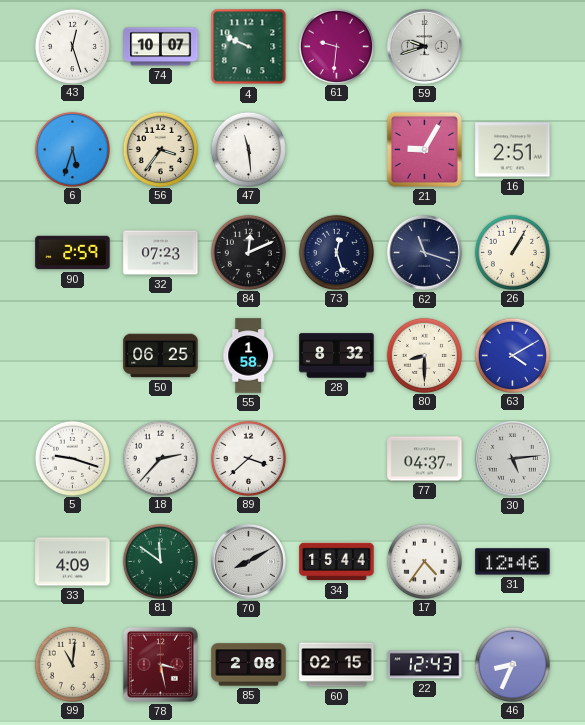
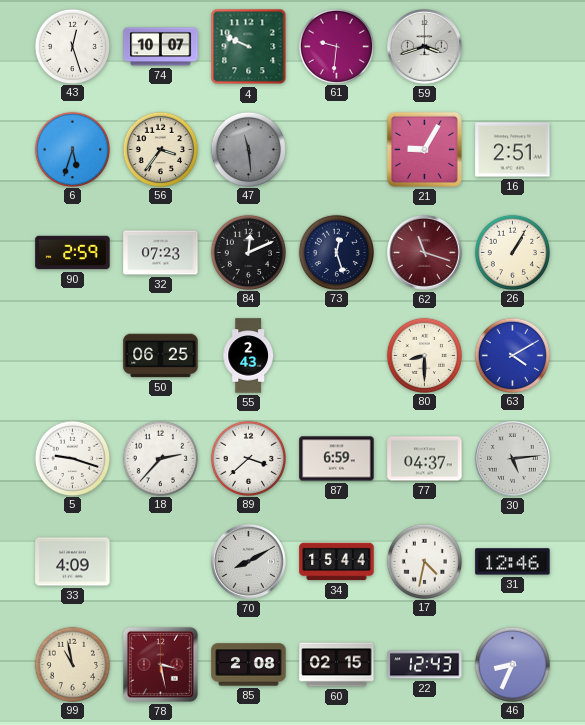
59: 9:42 -> 3:42 (425, 47)
47 dial: white -> grey (248, 149)
62 dial: navy -> burgundy (425, 253)
55: 1:58 -> 2:43 (248, 356)
28: 8:32 -> none (337, 356)
87: none -> 6:59 (337, 459)
81: 11:51 -> none (160, 561)
17: 4:36 -> 4:32 (424, 561)
99: 11:01 -> 10:58 (72, 664)
